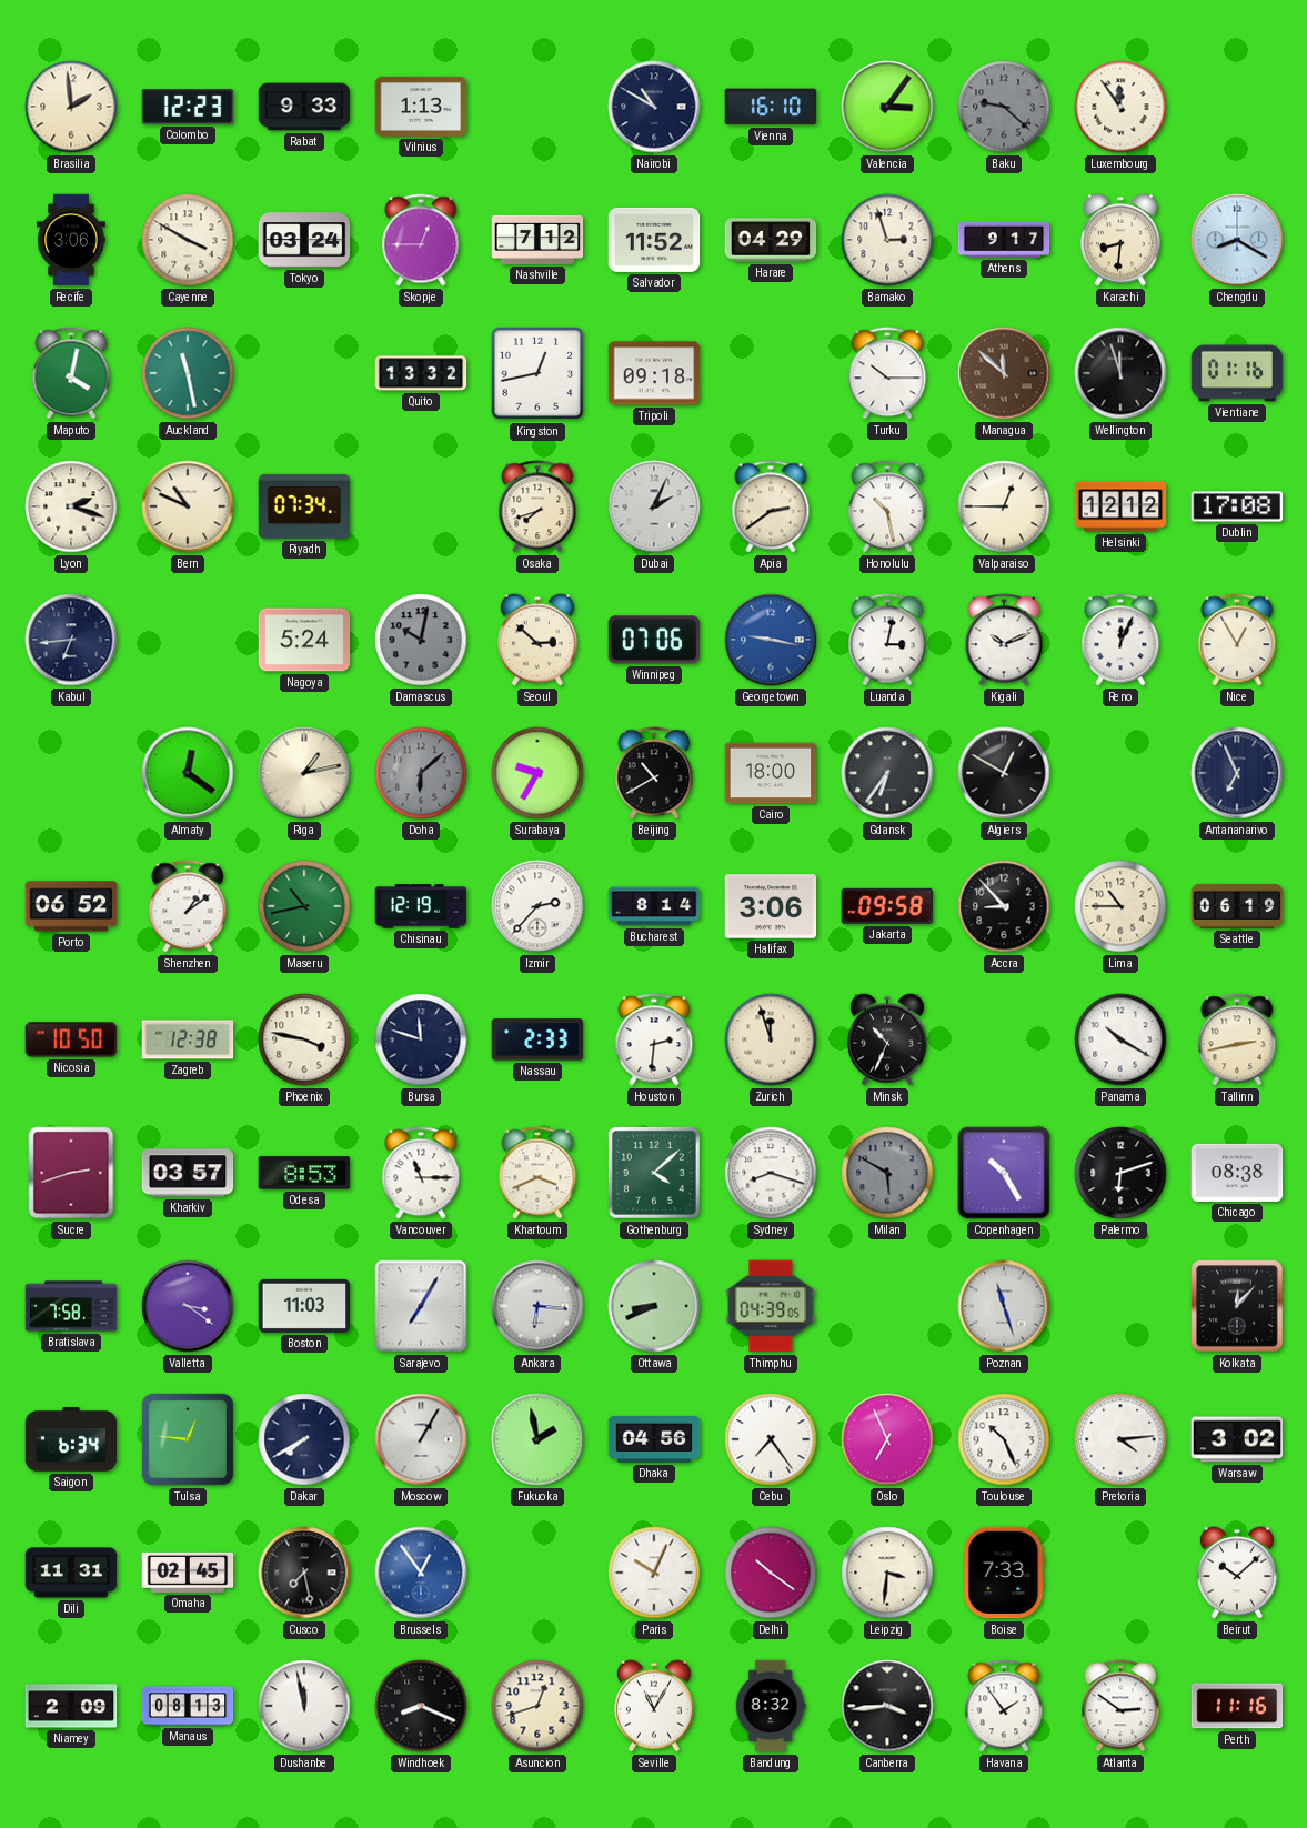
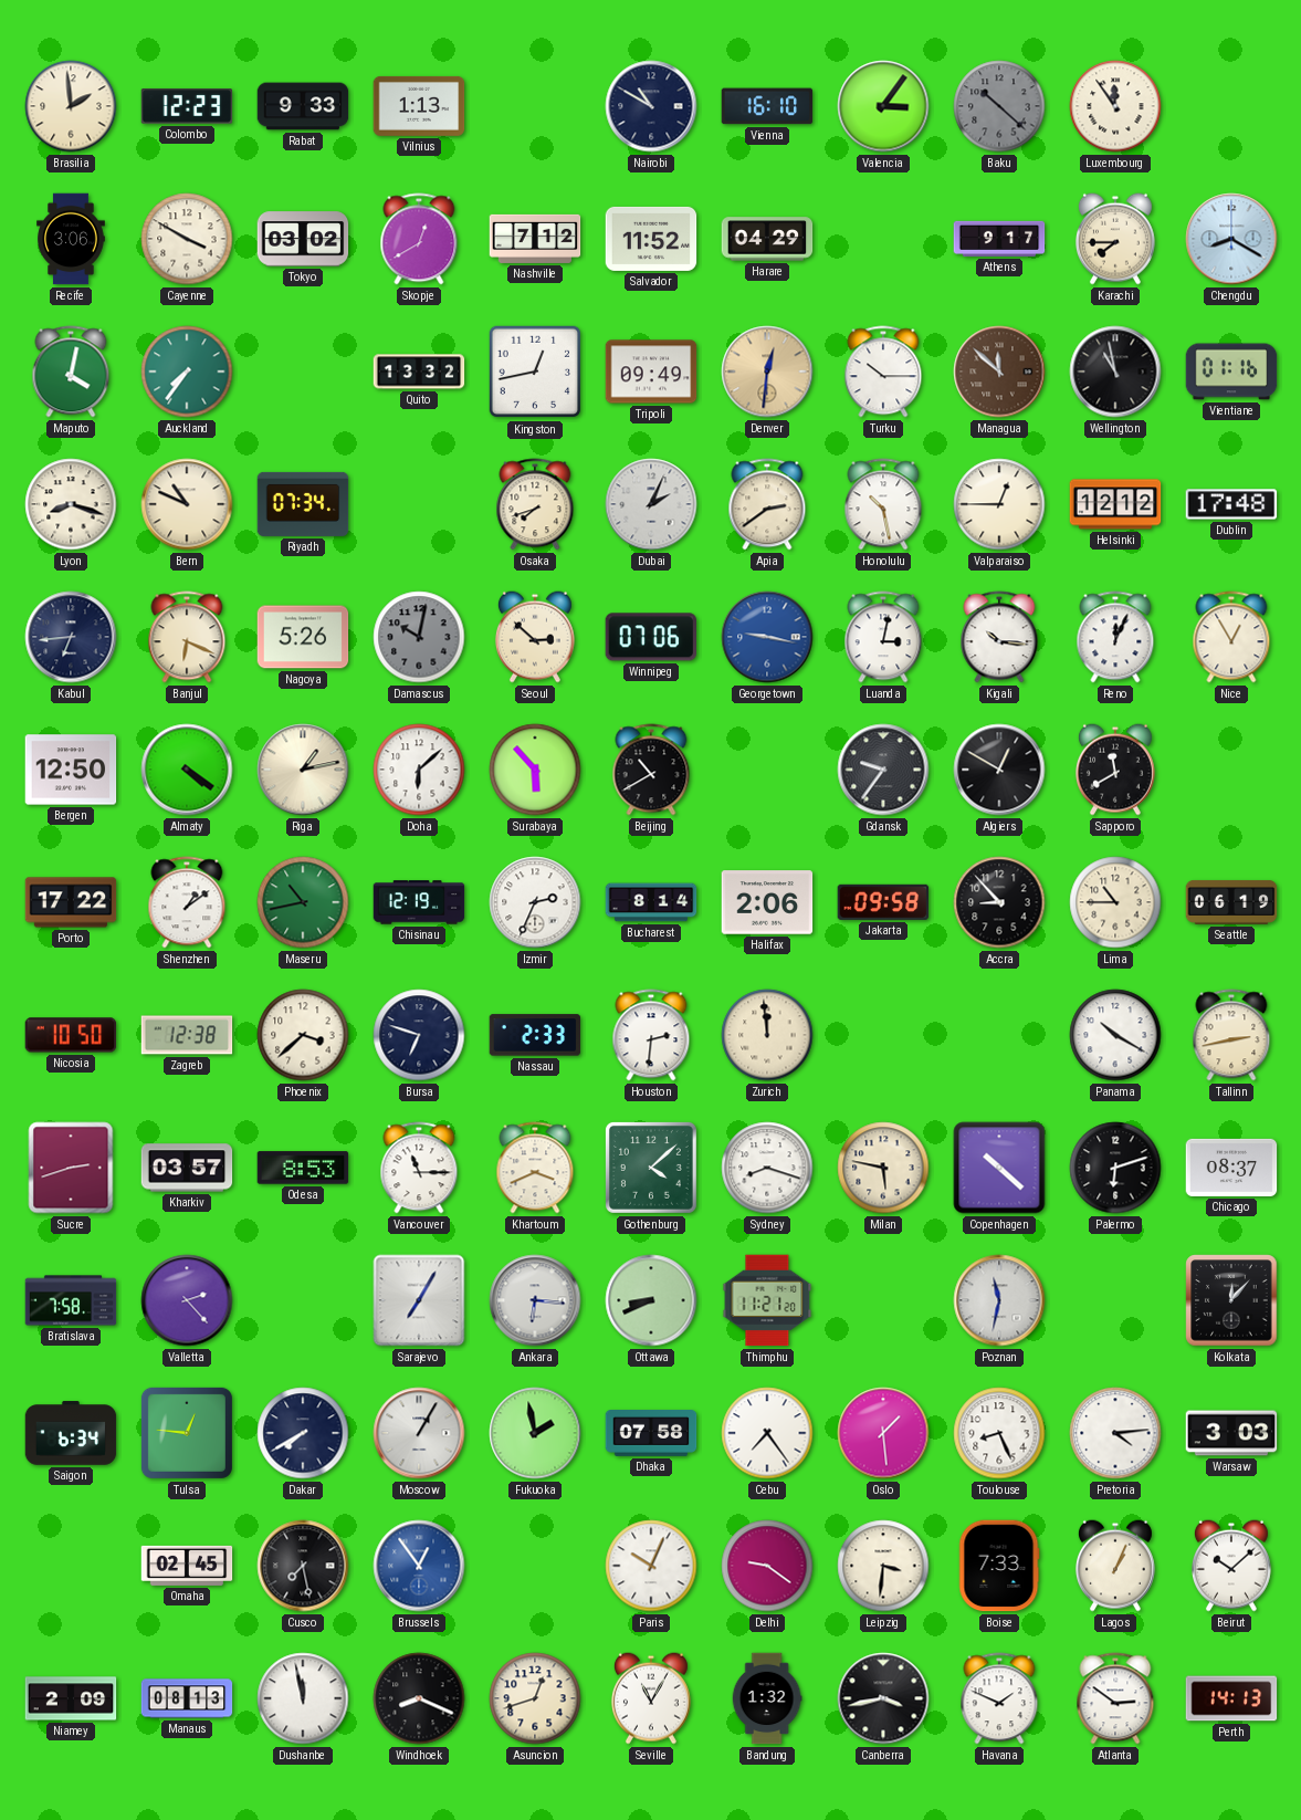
Baku: 9:22 -> 10:22 (999, 106)
Tokyo: 03:24 -> 03:02 (303, 239)
Skopje: 12:45 -> 12:40 (419, 239)
Bamako: 2:57 -> none (887, 240)
Karachi: 8:31 -> 7:45 (1115, 239)
Auckland: 11:28 -> 7:36 (187, 372)
Tripoli: 09:18 -> 09:49 (651, 372)
Denver: none -> 12:31 (767, 372)
Wellington: 11:57 -> 10:58 (1115, 372)
Lyon: 2:18 -> 8:18 (71, 504)
Dublin: 17:08 -> 17:48 (1231, 504)
Banjul: none -> 6:19 (187, 637)
Nagoya: 5:24 -> 5:26 (303, 637)
Kigali: 10:11 -> 10:16 (999, 637)
Bergen: none -> 12:50 (71, 770)
Almaty: 12:21 -> 4:21 (187, 770)
Doha dial: grey -> white (419, 770)
Surabaya: 9:35 -> 5:53 (535, 770)
Cairo: 18:00 -> none (771, 773)
Gdansk: 6:36 -> 9:36 (883, 770)
Sapporo: none -> 11:40 (1115, 770)
Antananarivo: 6:56 -> none (1237, 773)
Porto: 06:52 -> 17:22 (71, 902)
Izmir: 2:37 -> 2:34 (535, 902)
Halifax: 3:06 -> 2:06 (767, 902)
Phoenix: 3:47 -> 3:38 (303, 1035)
Bursa: 11:48 -> 6:48 (419, 1035)
Zurich: 11:57 -> 11:59 (767, 1035)
Minsk: 10:34 -> none (887, 1039)
Milan: 5:50 -> 5:47 (883, 1168)
Milan dial: grey -> cream (883, 1168)
Copenhagen: 10:25 -> 10:22 (999, 1168)
Chicago: 08:38 -> 08:37 (1231, 1168)
Valletta: 3:21 -> 2:23 (187, 1300)
Boston: 11:03 -> none (304, 1306)
Thimphu: 04:39 -> 11:21 (767, 1300)
Poznan: 11:27 -> 11:32 (999, 1300)
Dhaka: 04:56 -> 07:58 (651, 1434)
Oslo: 6:56 -> 1:29 (883, 1433)
Toulouse: 10:26 -> 8:26 (999, 1433)
Warsaw: 3:02 -> 3:03 (1231, 1433)
Dili: 11:31 -> none (71, 1573)
Delhi: 10:21 -> 9:21 (767, 1566)
Lagos: none -> 1:04 (1115, 1566)
Bandung: 8:32 -> 1:32 (767, 1698)
Canberra: 3:44 -> 3:43 (883, 1698)
Havana: 1:54 -> 1:49 (999, 1698)
Perth: 11:16 -> 14:13 (1231, 1698)
